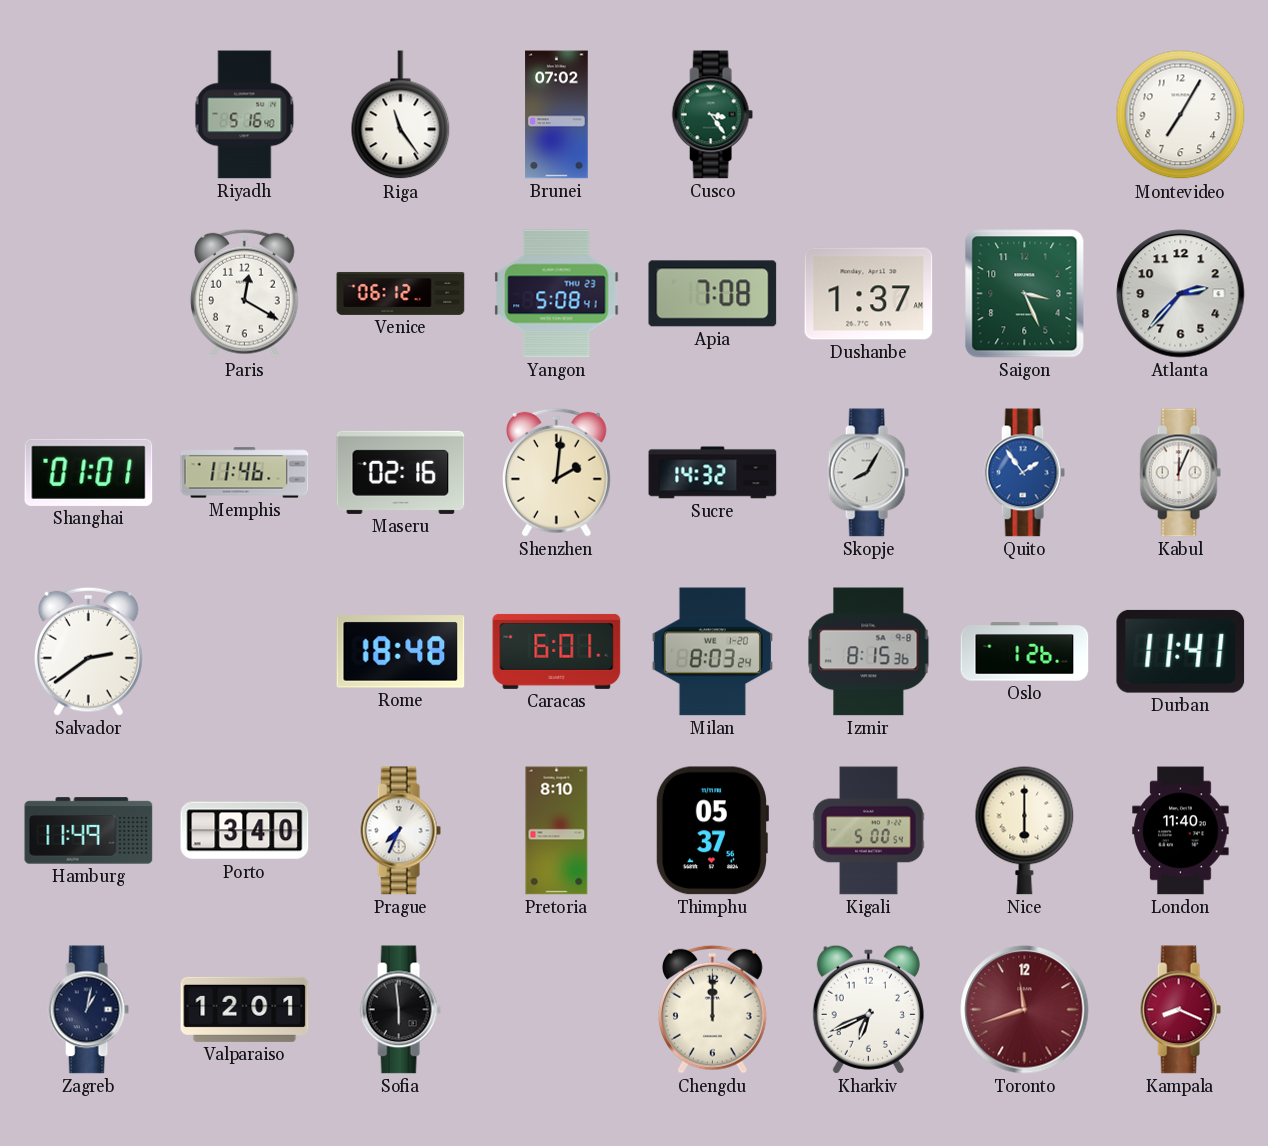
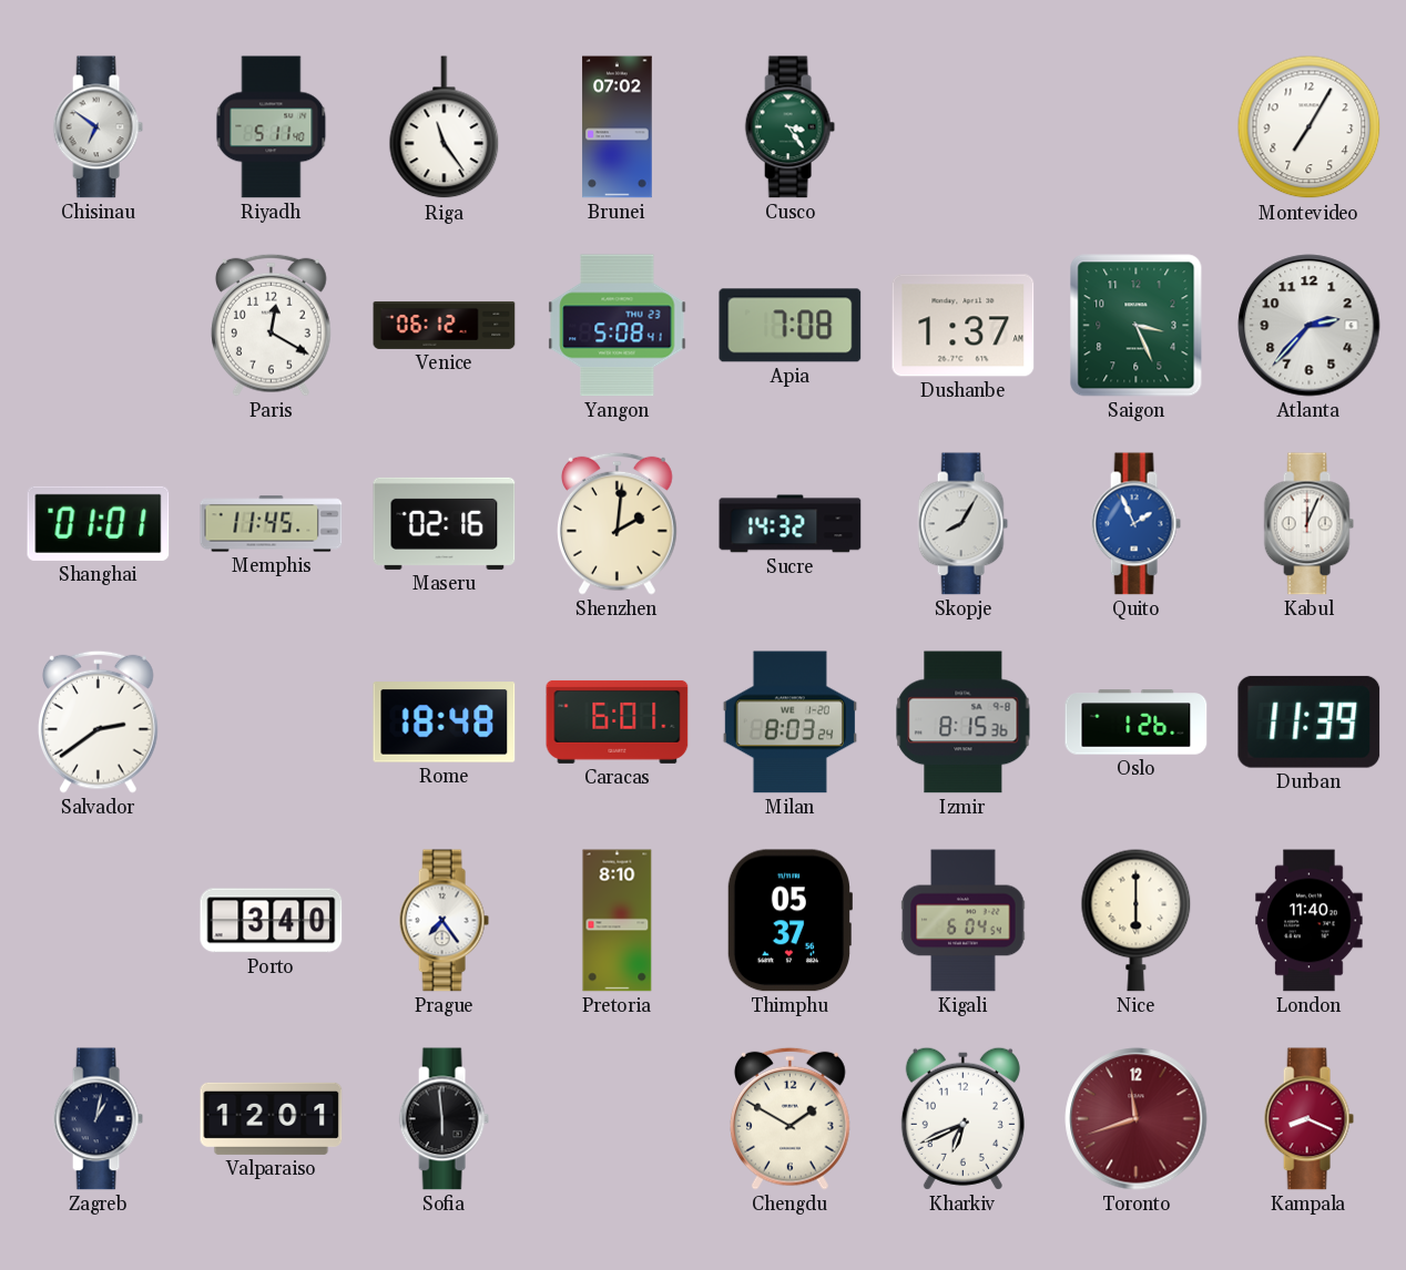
Chisinau: none -> 6:51 (98, 127)
Riyadh: 5:16 -> 5:11 (272, 127)
Memphis: 11:46 -> 11:45 (272, 524)
Quito: 1:54 -> 1:56 (1135, 524)
Durban: 11:41 -> 11:39 (1310, 721)
Hamburg: 11:49 -> none (89, 831)
Prague: 7:34 -> 7:24 (444, 921)
Kigali: 5:00 -> 6:04 (964, 921)
Chengdu: 12:00 -> 1:50 (789, 1118)
